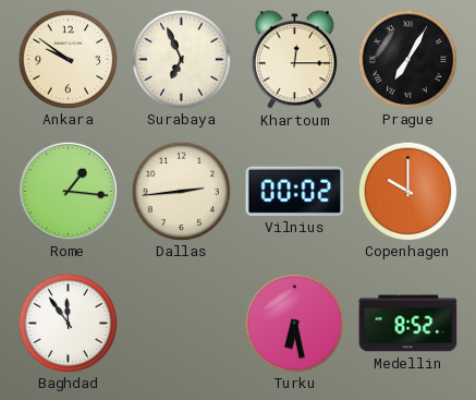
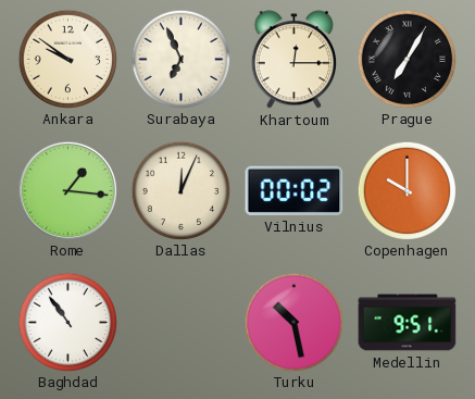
Dallas: 2:44 -> 12:04 (180, 190)
Baghdad: 11:54 -> 10:54 (67, 322)
Turku: 6:28 -> 10:28 (293, 322)
Medellin: 8:52 -> 9:51 (408, 323)
